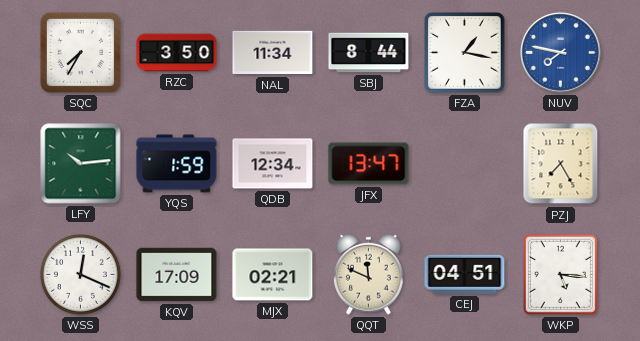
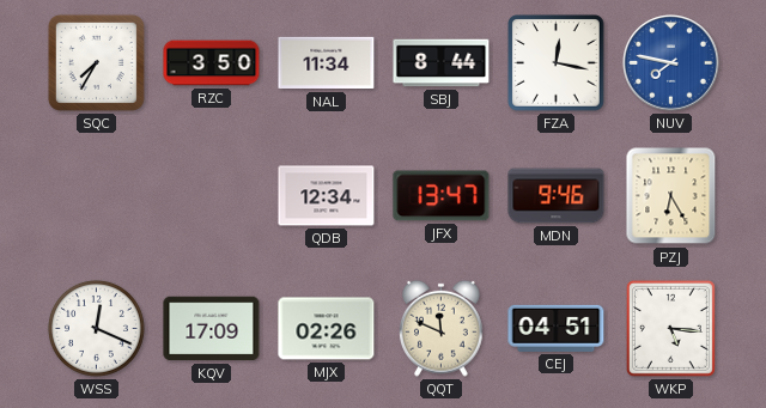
FZA: 1:17 -> 12:17 (557, 63)
LFY: 10:14 -> none (81, 164)
YQS: 1:59 -> none (177, 164)
MDN: none -> 9:46 (557, 196)
PZJ: 7:25 -> 6:25 (671, 196)
MJX: 02:21 -> 02:26 (327, 329)
